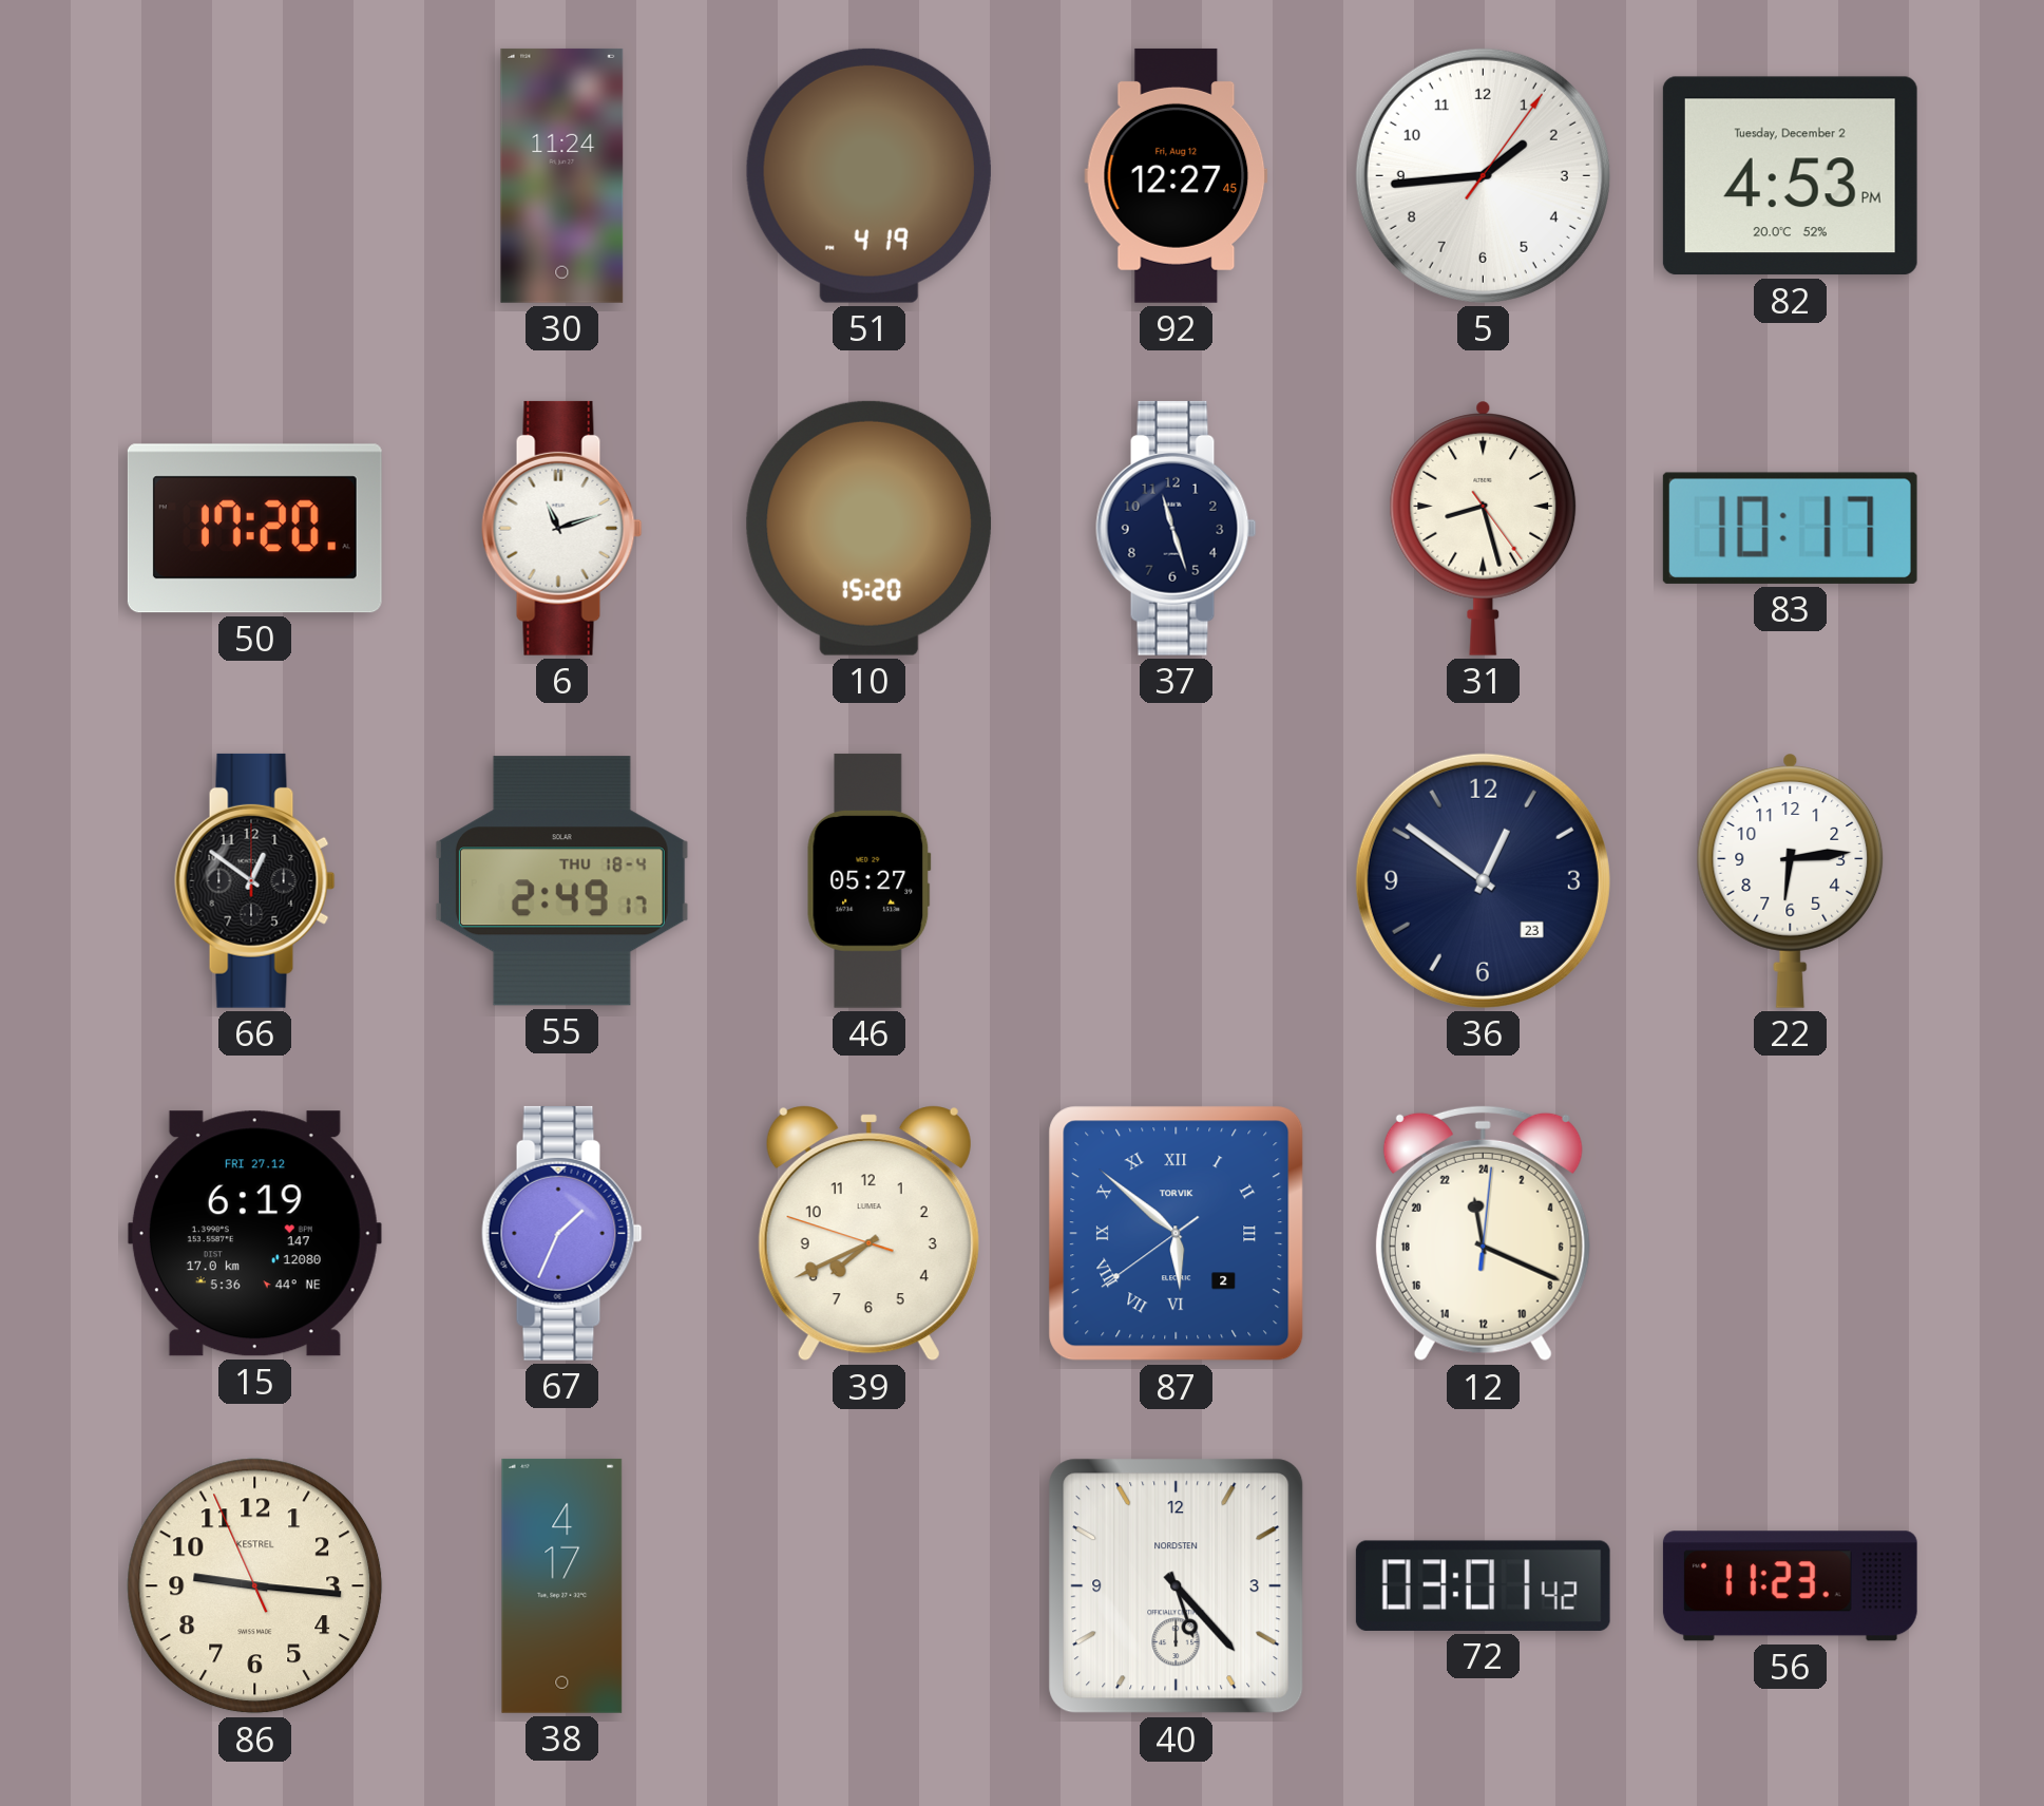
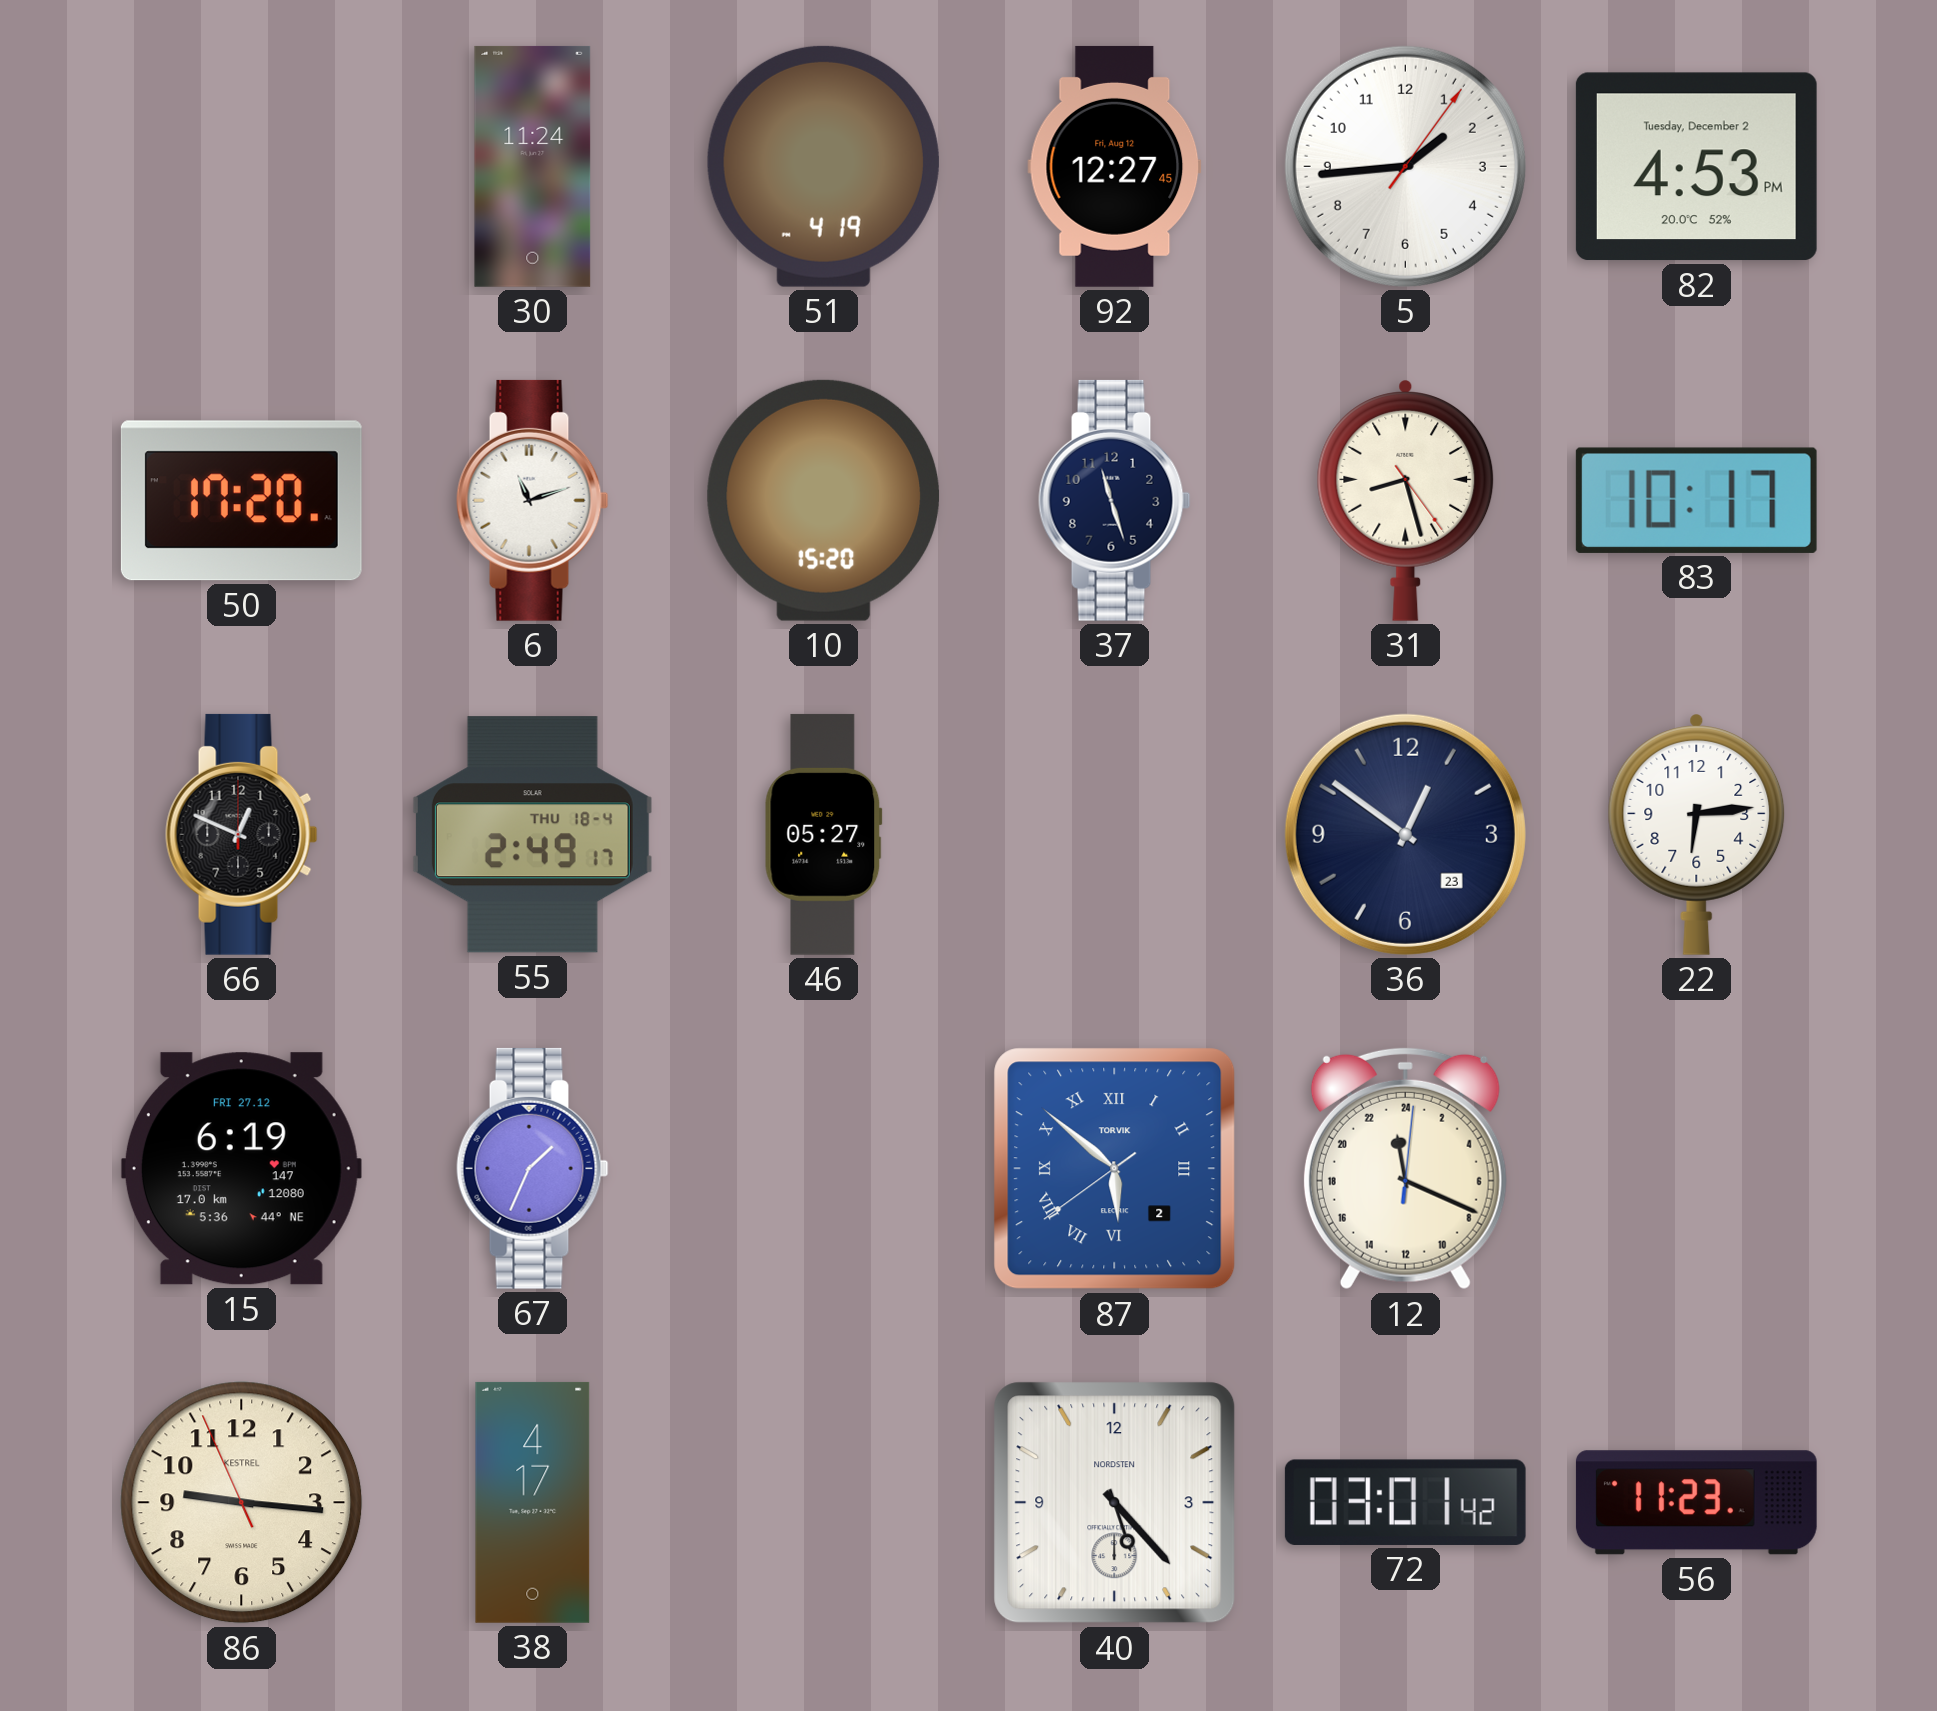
66: 12:51 -> 12:49 (242, 834)
39: 7:40 -> none (868, 1234)
